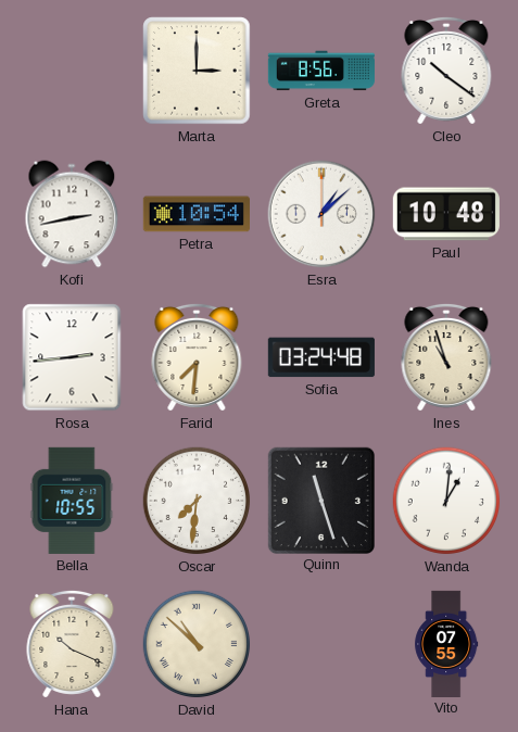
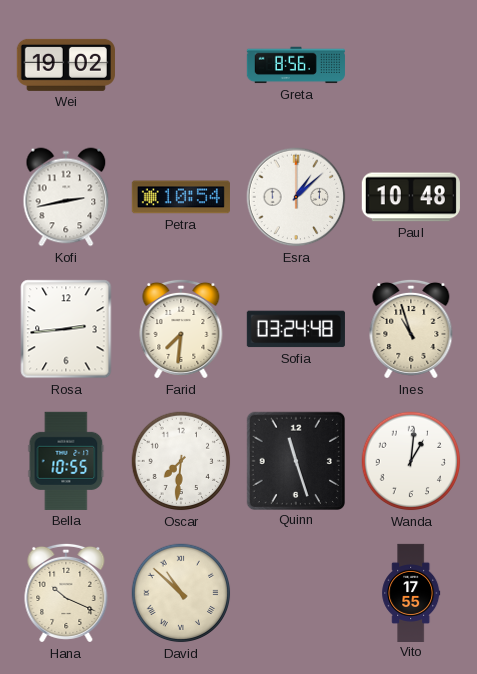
Wei: none -> 19:02 (66, 65)
Marta: 3:00 -> none (197, 71)
Cleo: 10:21 -> none (446, 71)
Vito: 07:55 -> 17:55 (411, 592)
